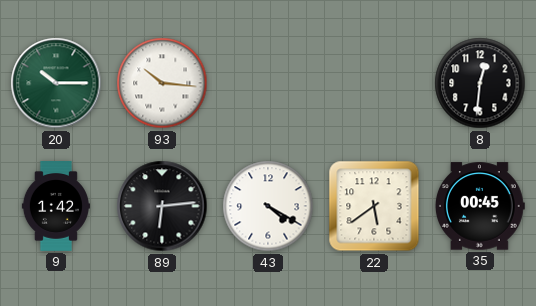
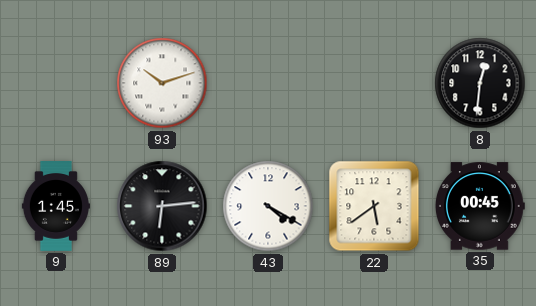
20: 10:15 -> none (56, 83)
93: 10:16 -> 10:12 (162, 83)
9: 1:42 -> 1:45 (56, 207)
